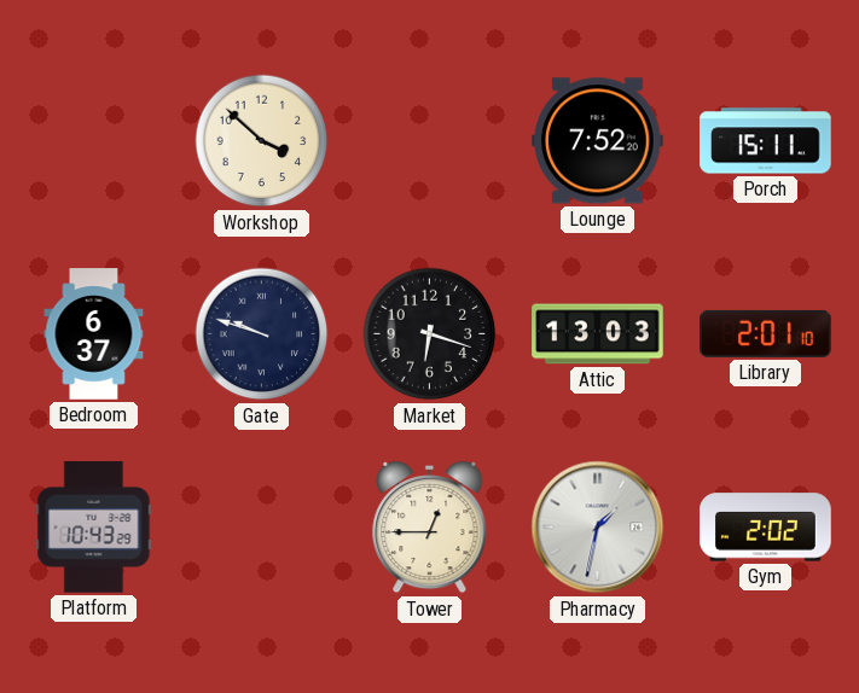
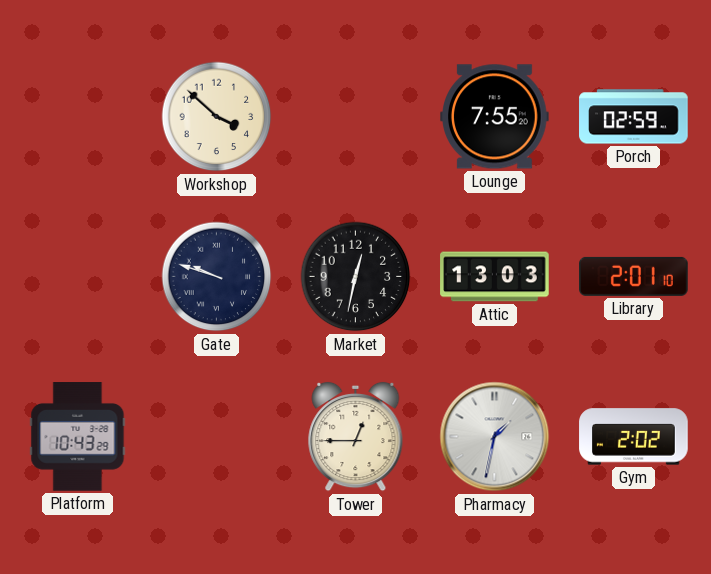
Lounge: 7:52 -> 7:55 (495, 117)
Porch: 15:11 -> 02:59 (634, 117)
Bedroom: 6:37 -> none (94, 334)
Market: 6:18 -> 12:32 (356, 277)
